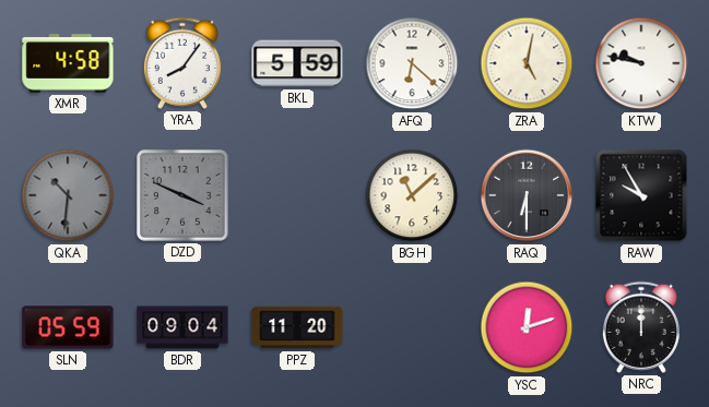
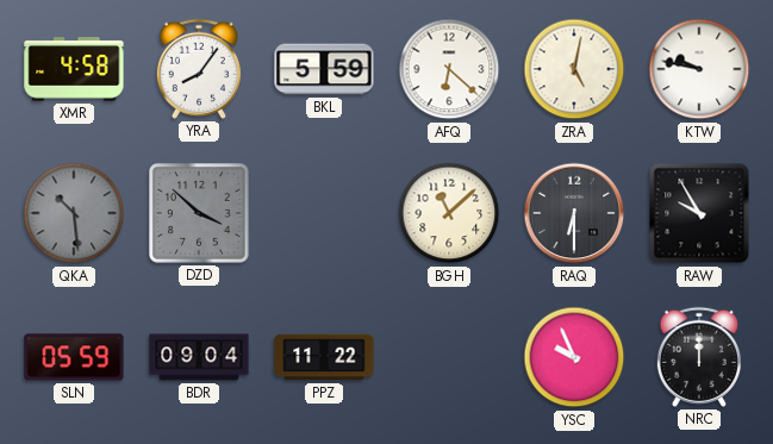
QKA: 10:31 -> 10:29 (74, 213)
DZD: 3:49 -> 3:52 (200, 214)
PPZ: 11:20 -> 11:22 (324, 357)
YSC: 12:12 -> 9:56 (574, 357)
